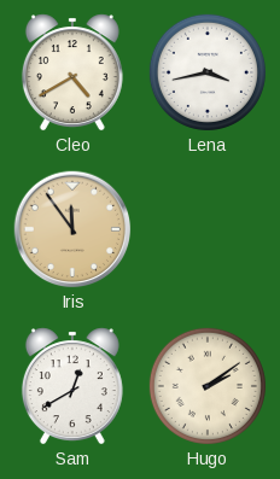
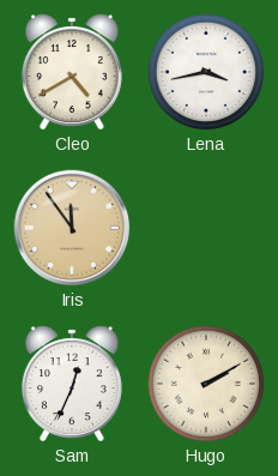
Sam: 12:40 -> 12:34 (72, 384)
Hugo: 2:09 -> 2:10 (206, 384)
